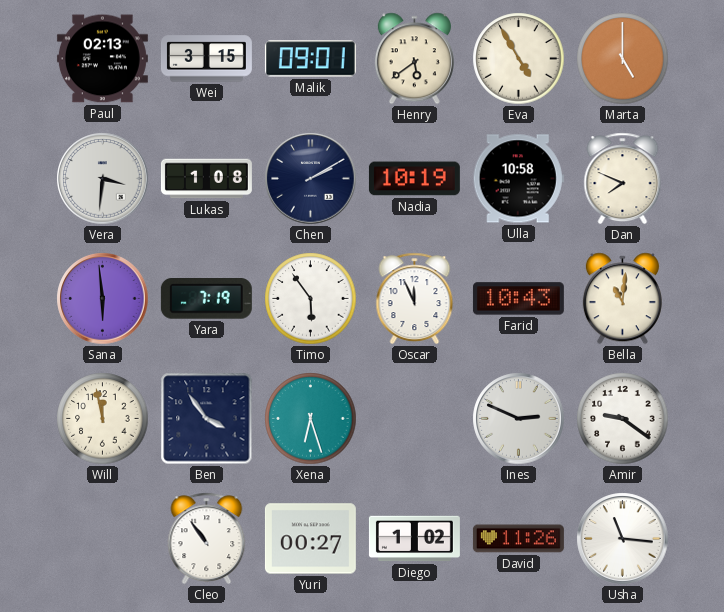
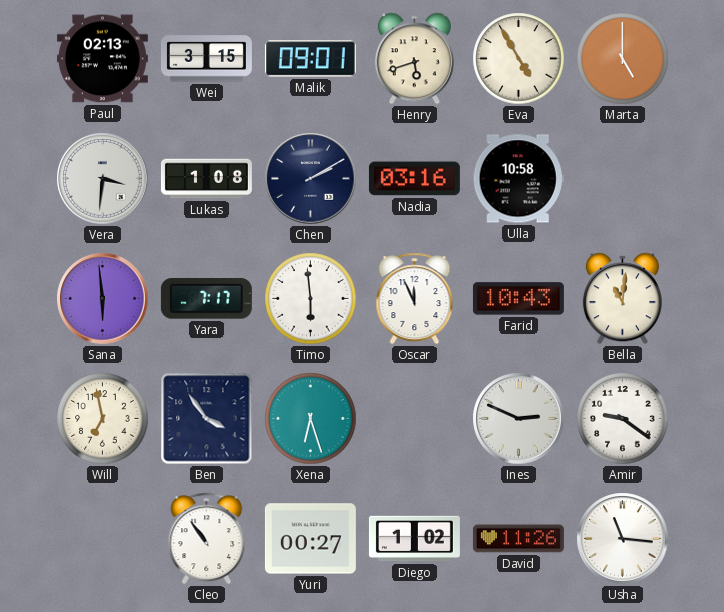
Henry: 5:39 -> 5:42 (414, 59)
Nadia: 10:19 -> 03:16 (414, 179)
Dan: 7:49 -> none (623, 179)
Yara: 7:19 -> 7:17 (206, 299)
Timo: 5:54 -> 5:59 (311, 299)
Will: 11:58 -> 6:58 (103, 419)
